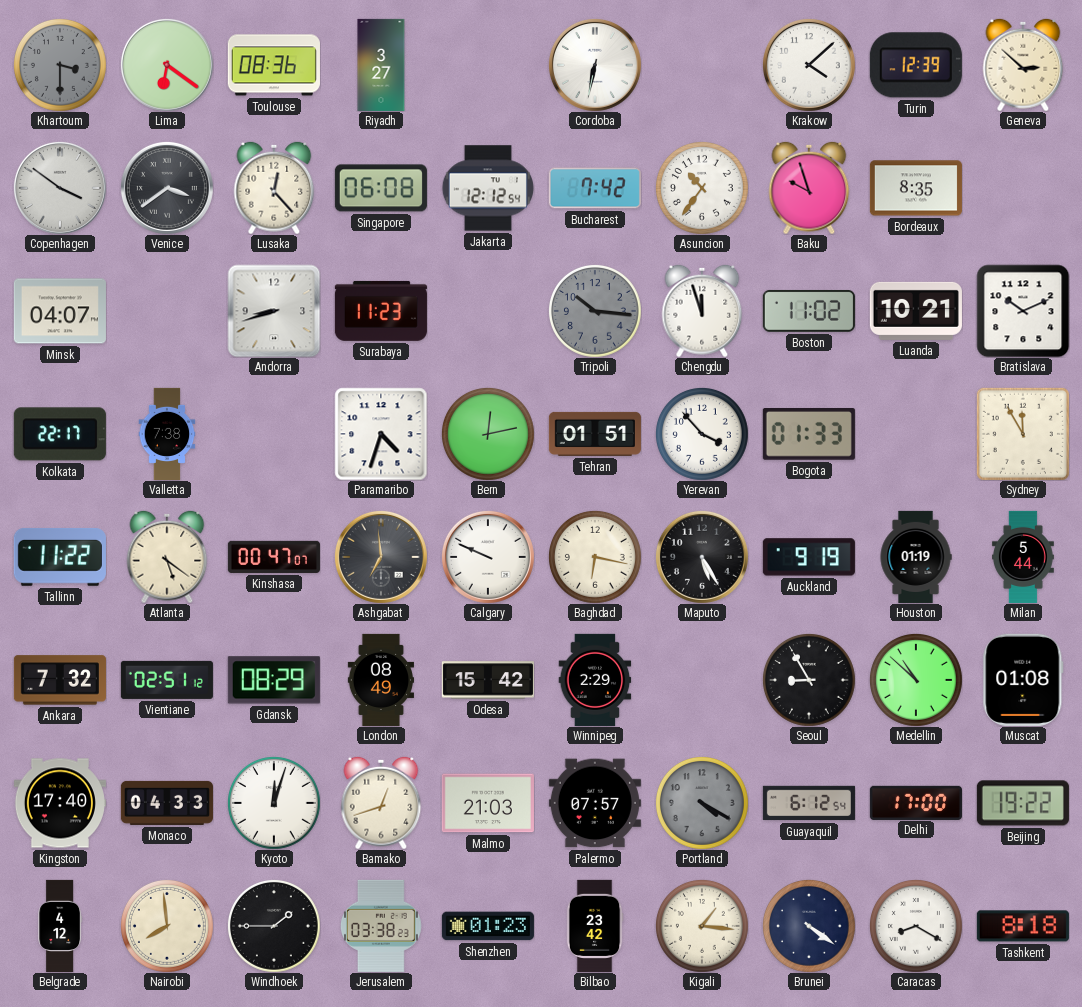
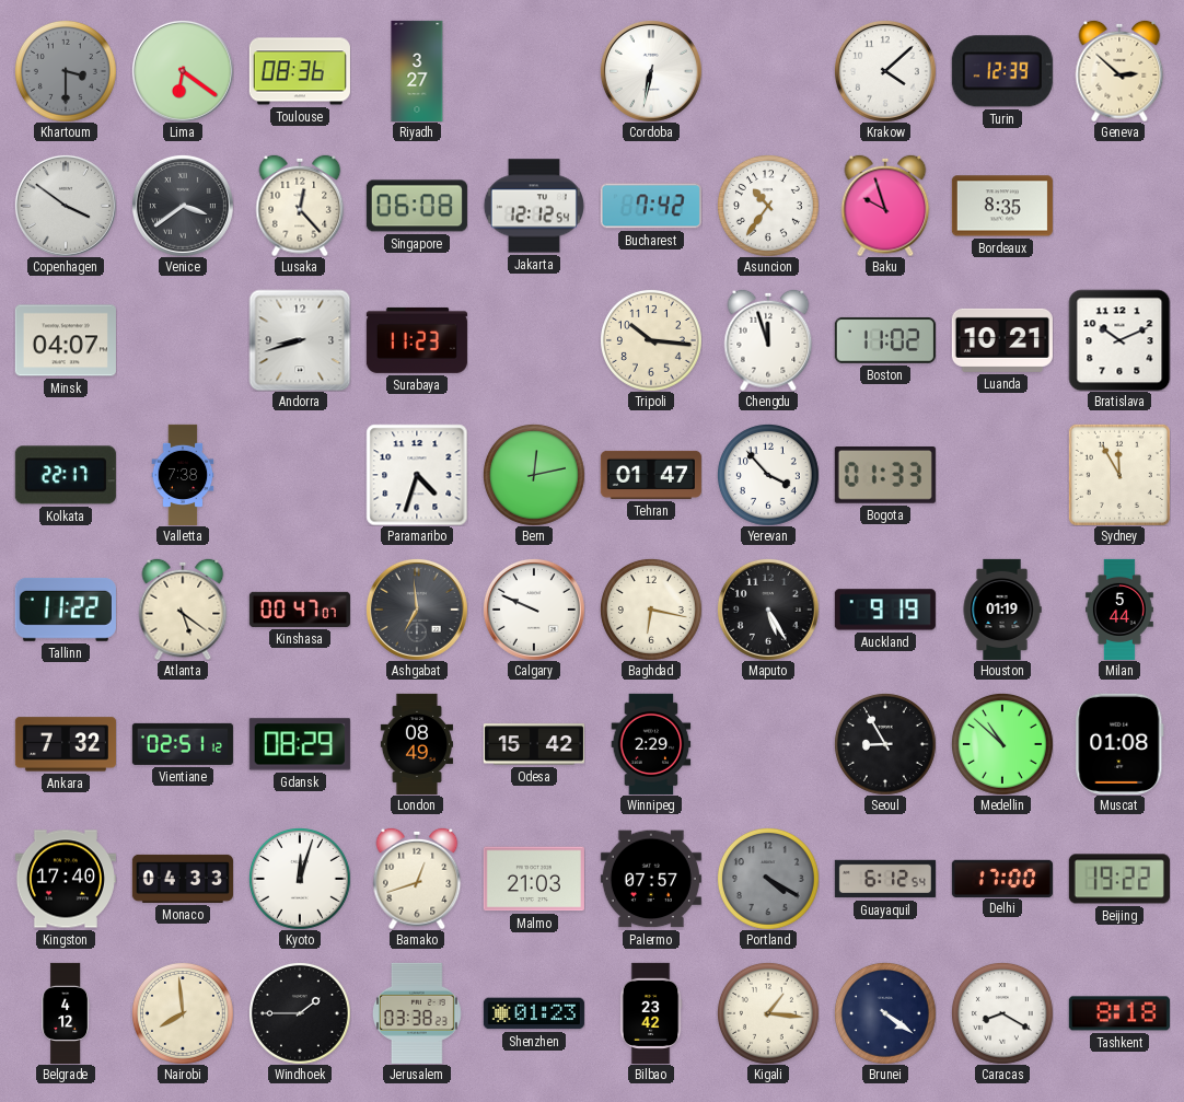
Tripoli dial: grey -> cream (651, 340)
Tehran: 01:51 -> 01:47 (651, 475)
